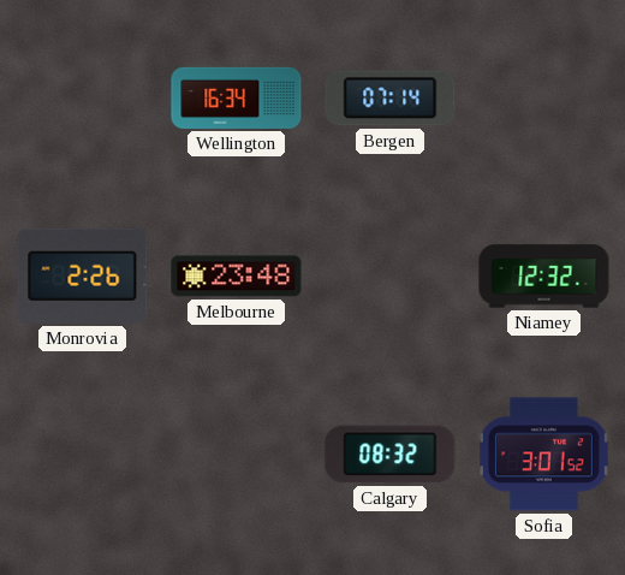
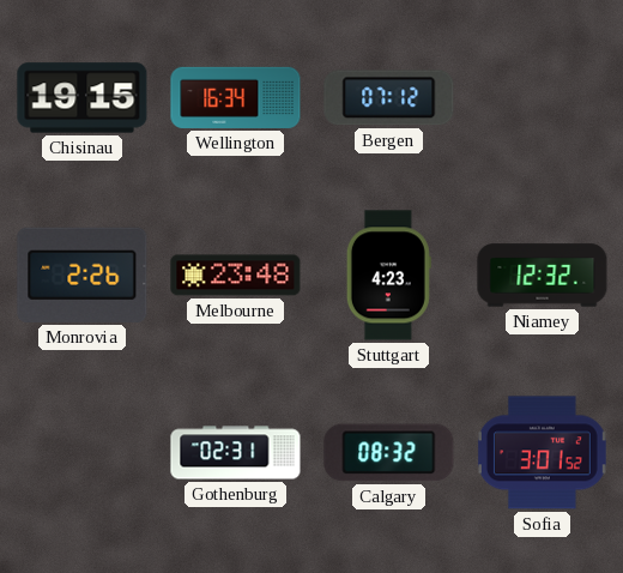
Chisinau: none -> 19:15 (83, 98)
Bergen: 07:14 -> 07:12 (389, 98)
Stuttgart: none -> 4:23 (388, 276)
Gothenburg: none -> 02:31 (236, 453)
